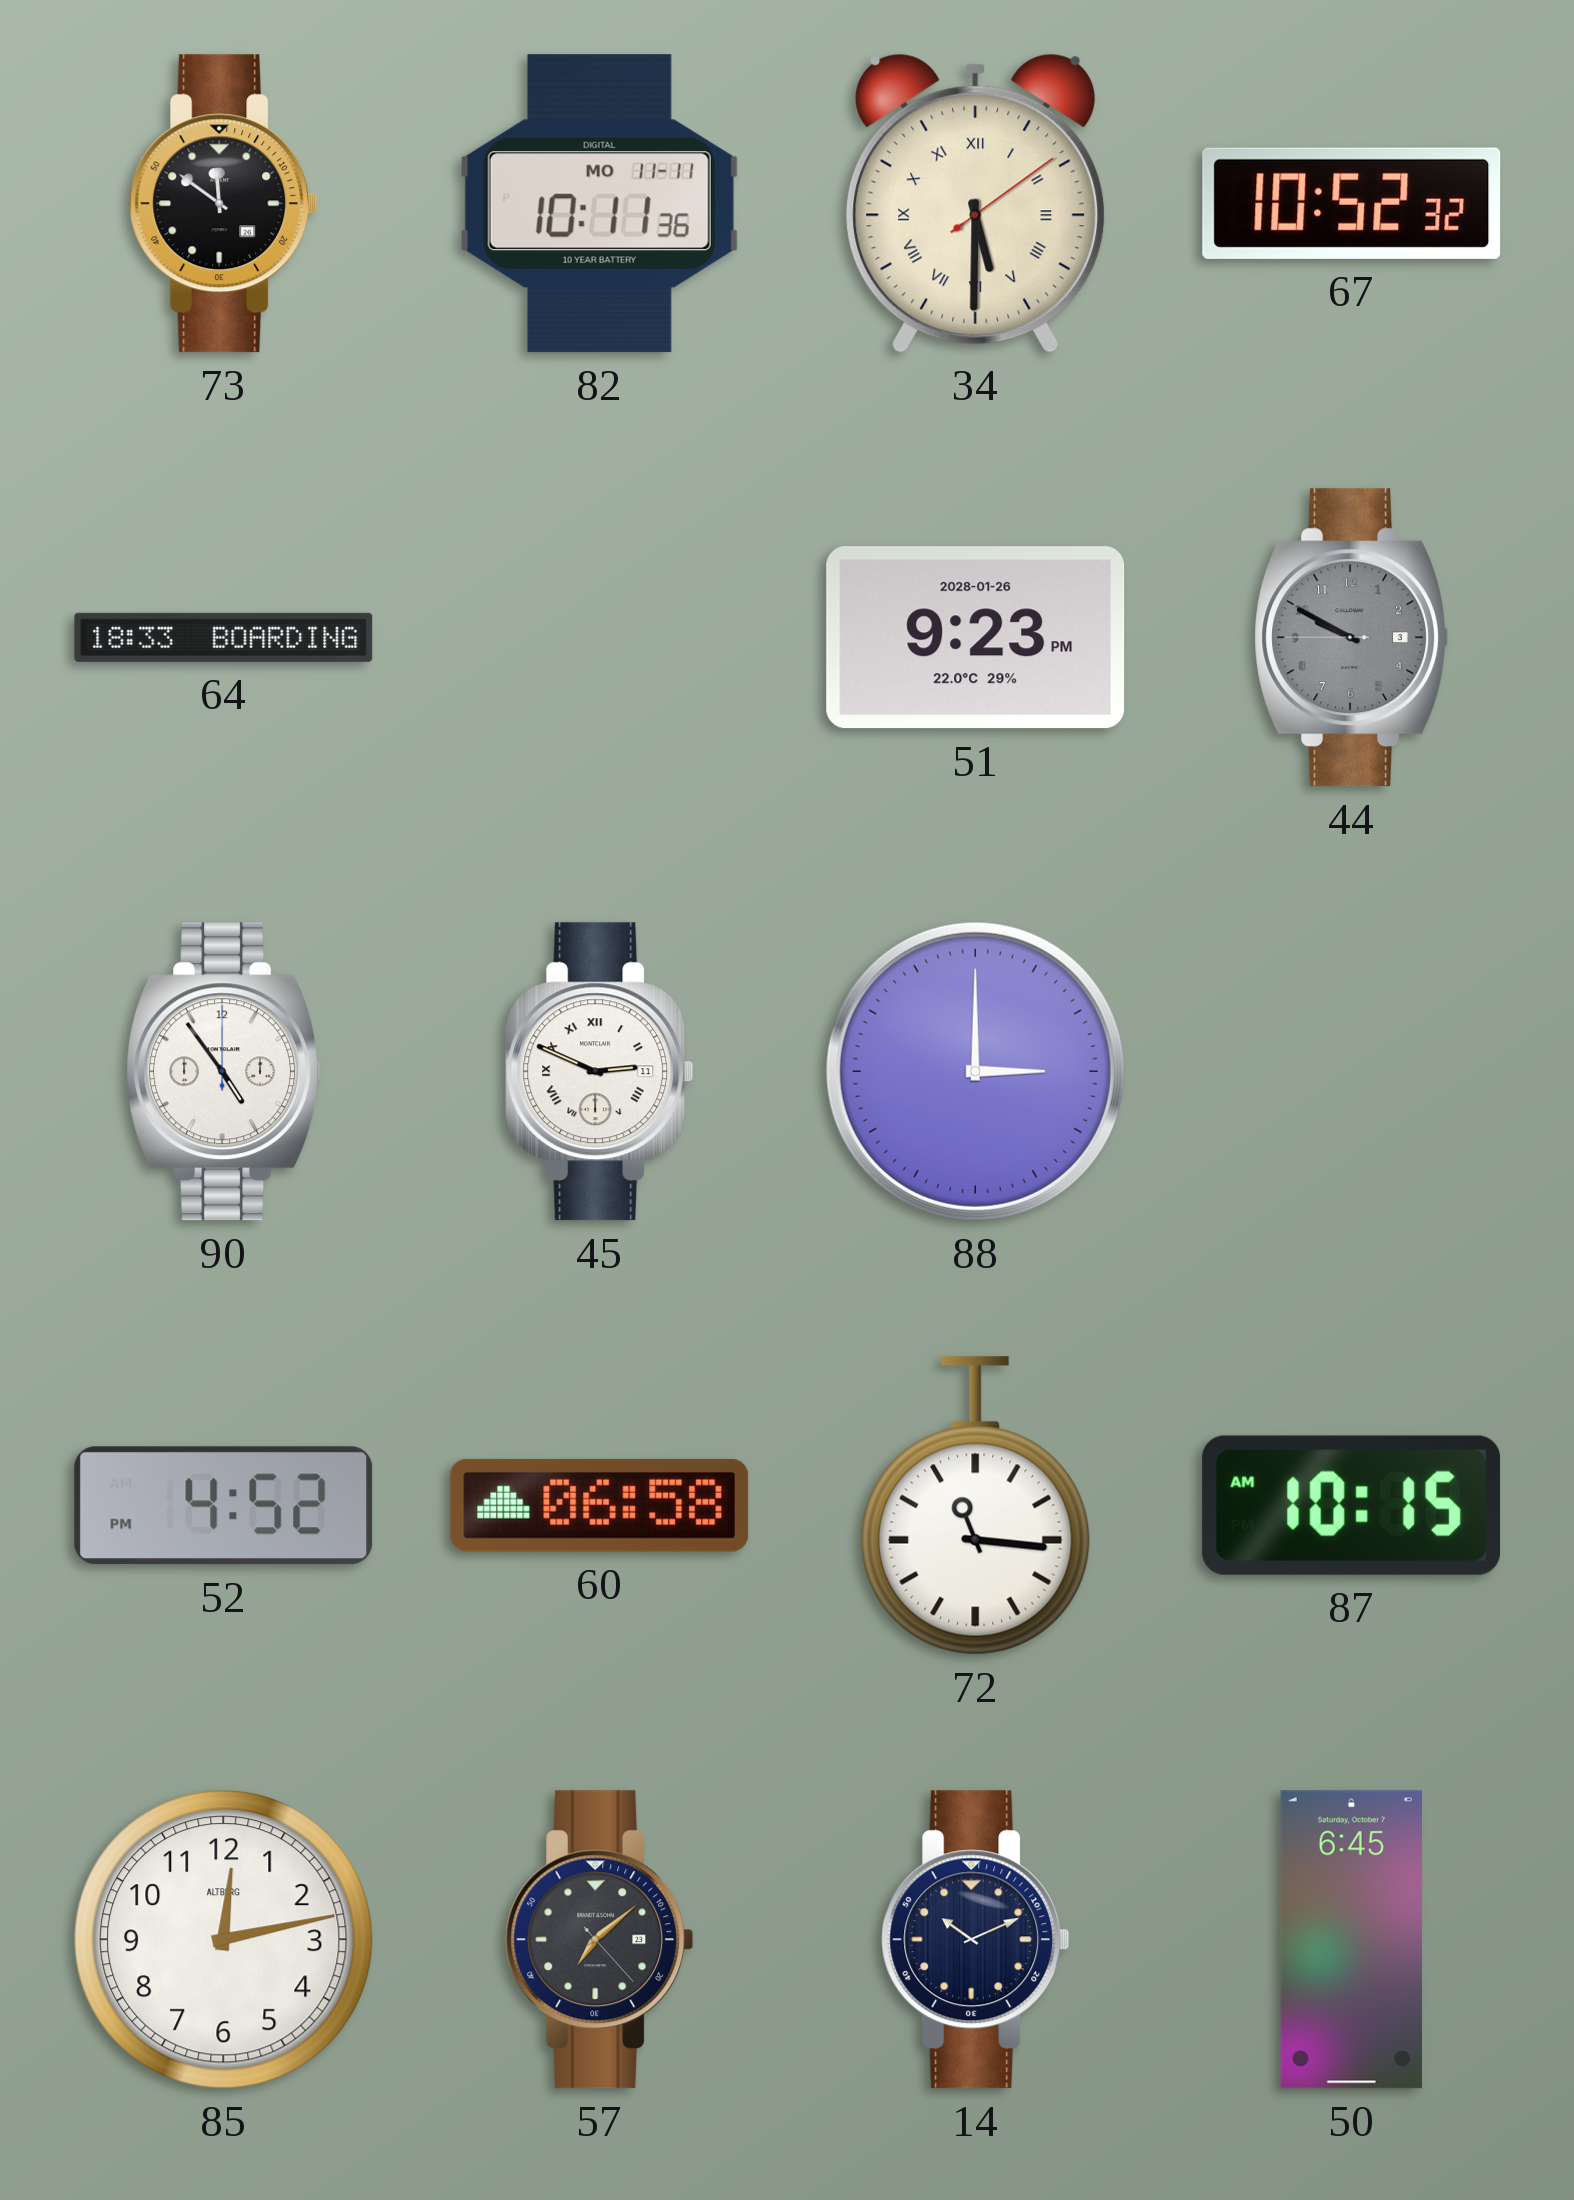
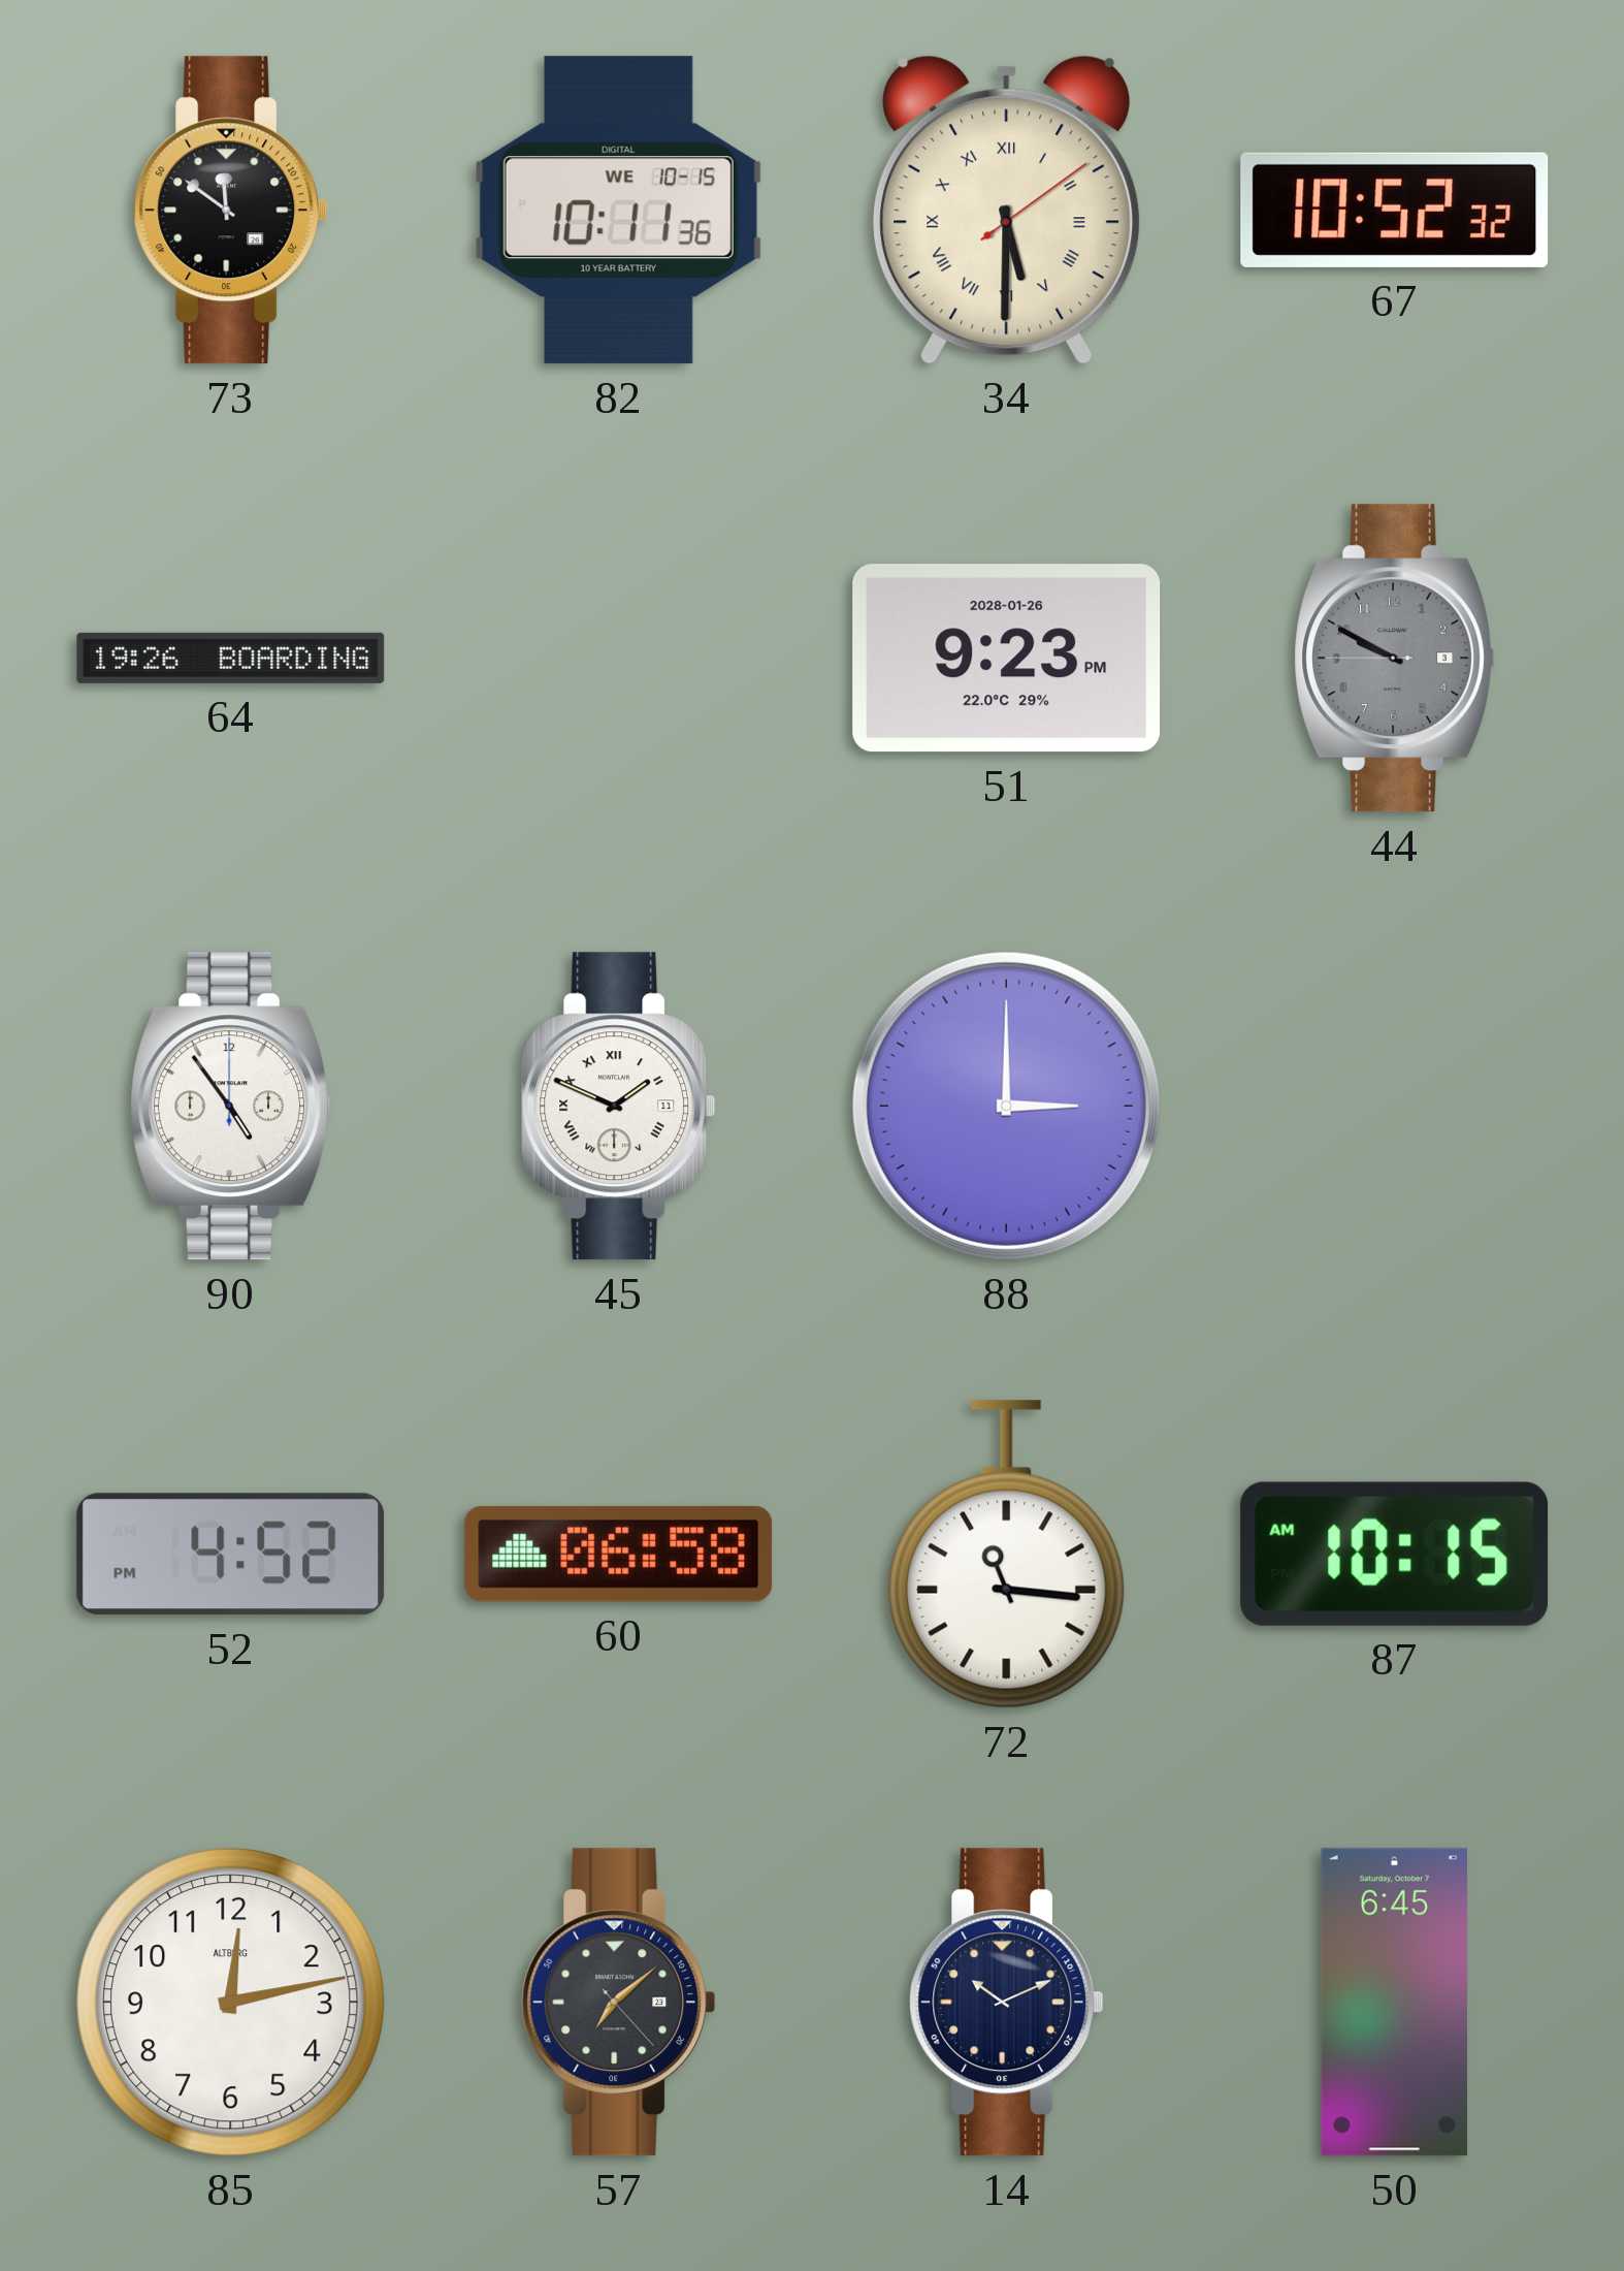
82 date: MO 11-11 -> WE 10-15 (618, 211)
64: 18:33 -> 19:26 (231, 658)
45: 2:49 -> 1:49 (619, 1107)
